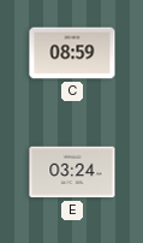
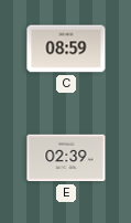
E: 03:24 -> 02:39 (66, 158)
